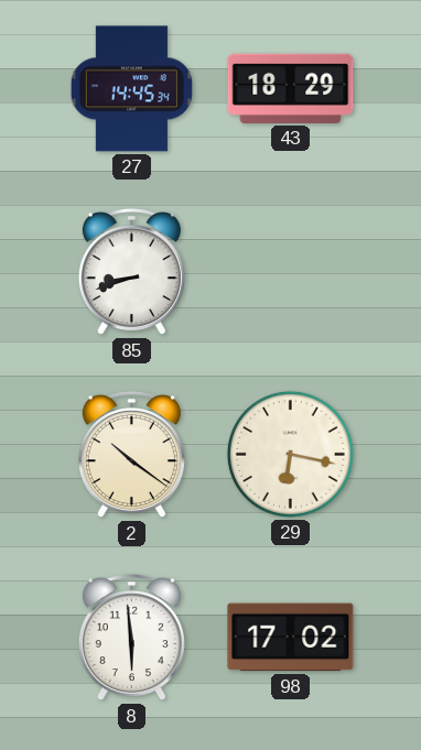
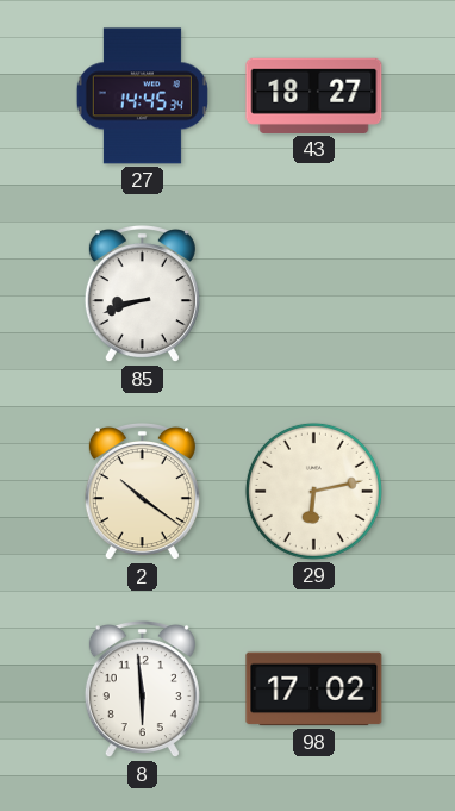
43: 18:29 -> 18:27 (314, 95)
29: 6:17 -> 6:13 (313, 491)
